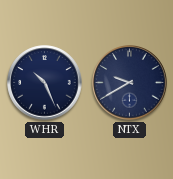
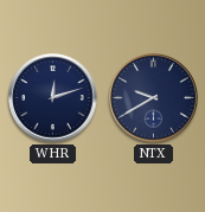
WHR: 10:26 -> 12:12 (53, 98)
